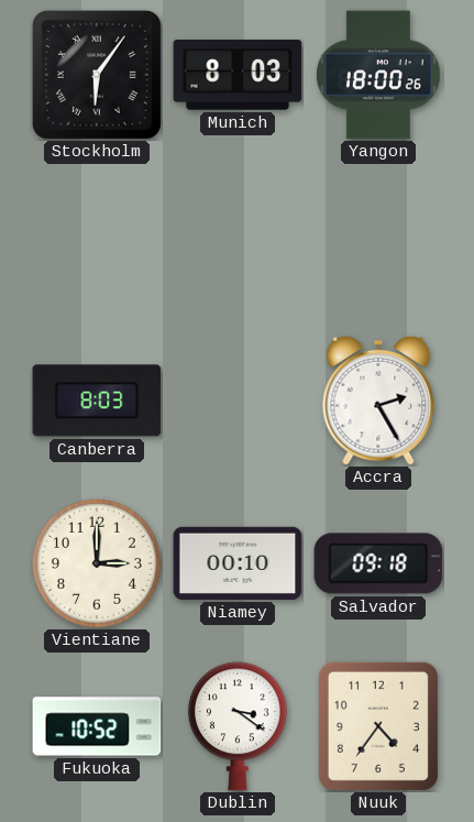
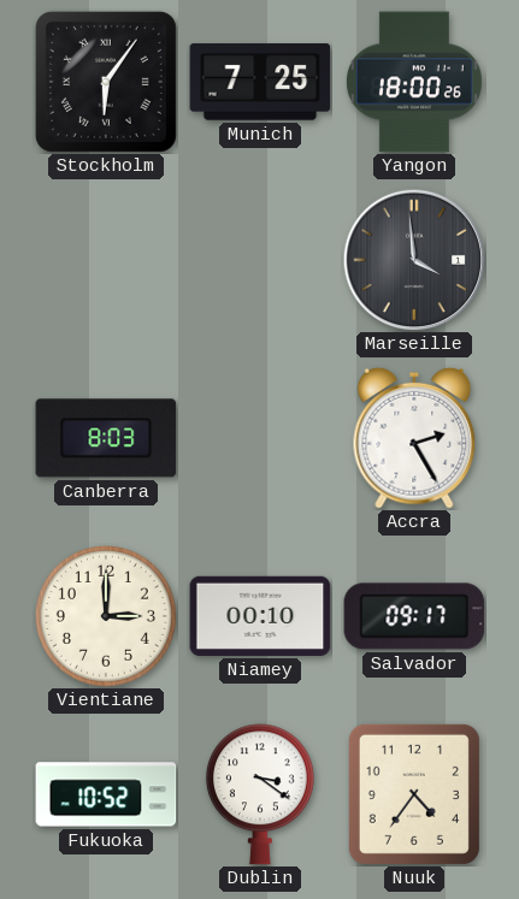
Munich: 8:03 -> 7:25 (260, 82)
Marseille: none -> 3:59 (414, 260)
Salvador: 09:18 -> 09:17 (414, 616)
